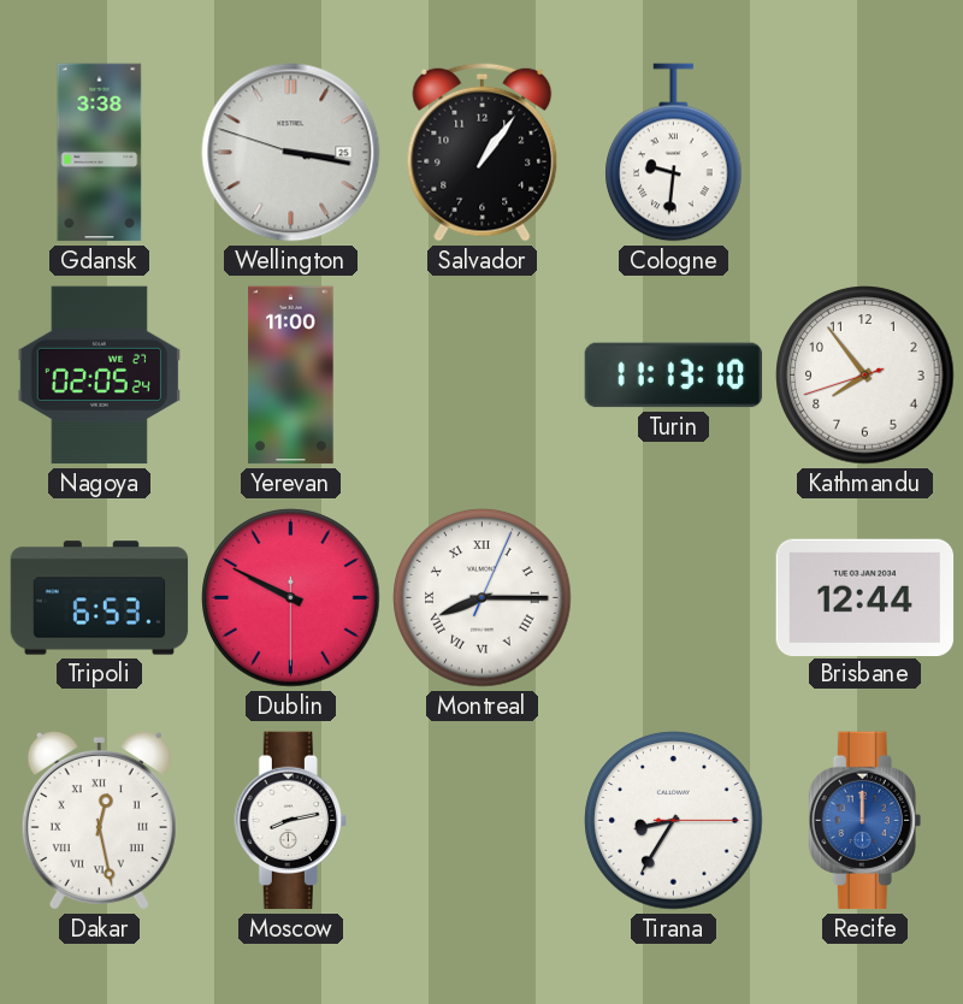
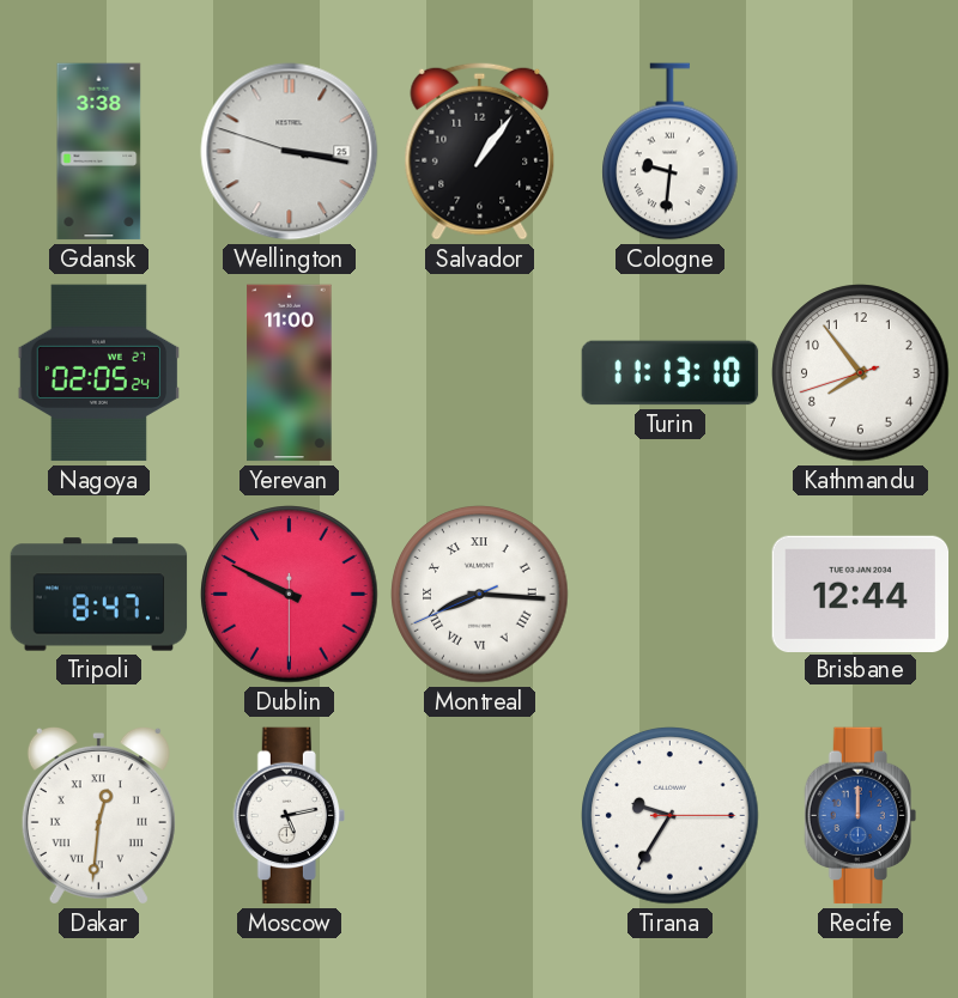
Tripoli: 6:53 -> 8:47 (99, 595)
Montreal: 8:15:04 -> 8:15:41 (480, 595)
Dakar: 12:28 -> 12:31 (98, 815)
Moscow: 8:13 -> 5:13 (289, 816)
Tirana: 8:35 -> 9:35 (671, 816)
